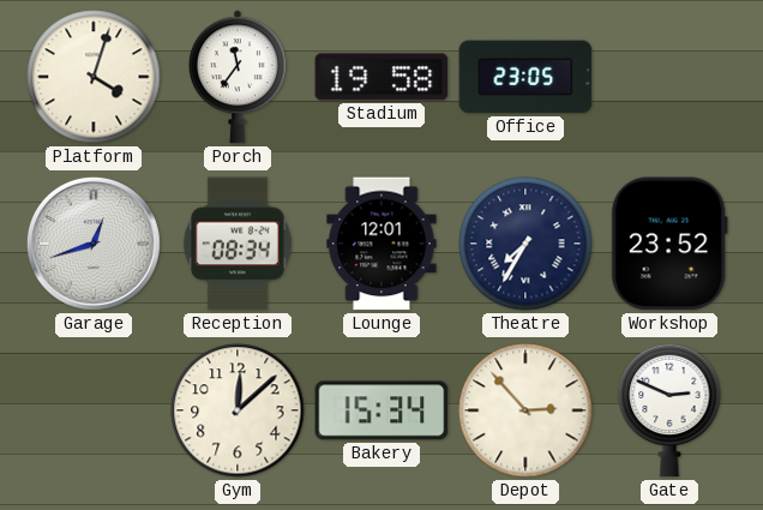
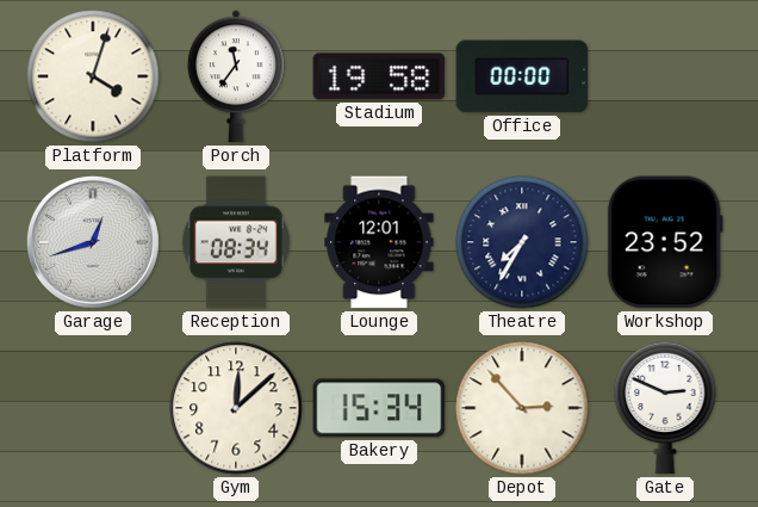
Office: 23:05 -> 00:00 (522, 76)
